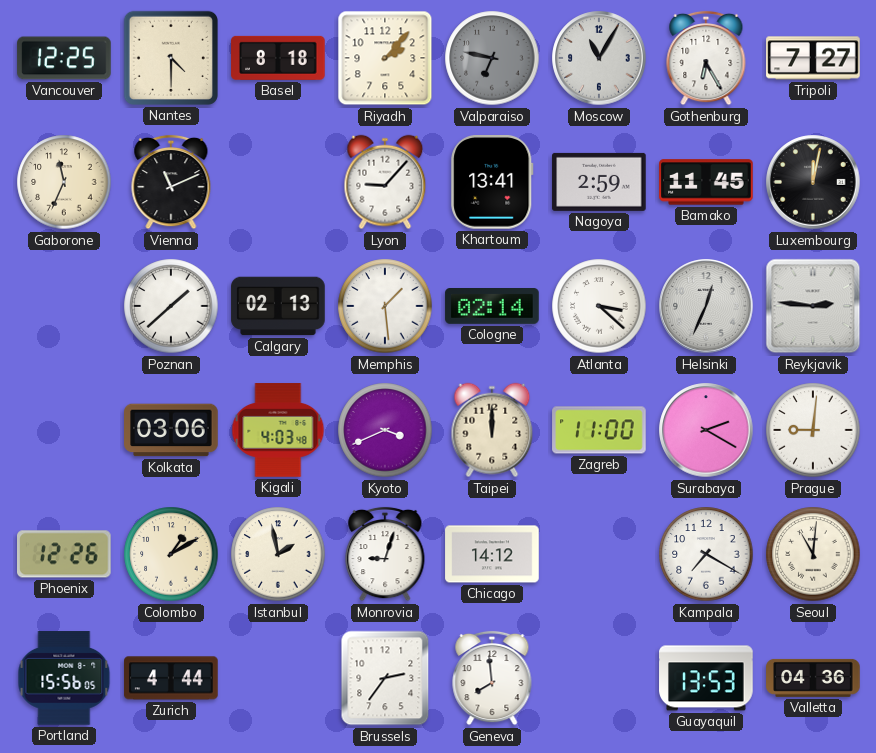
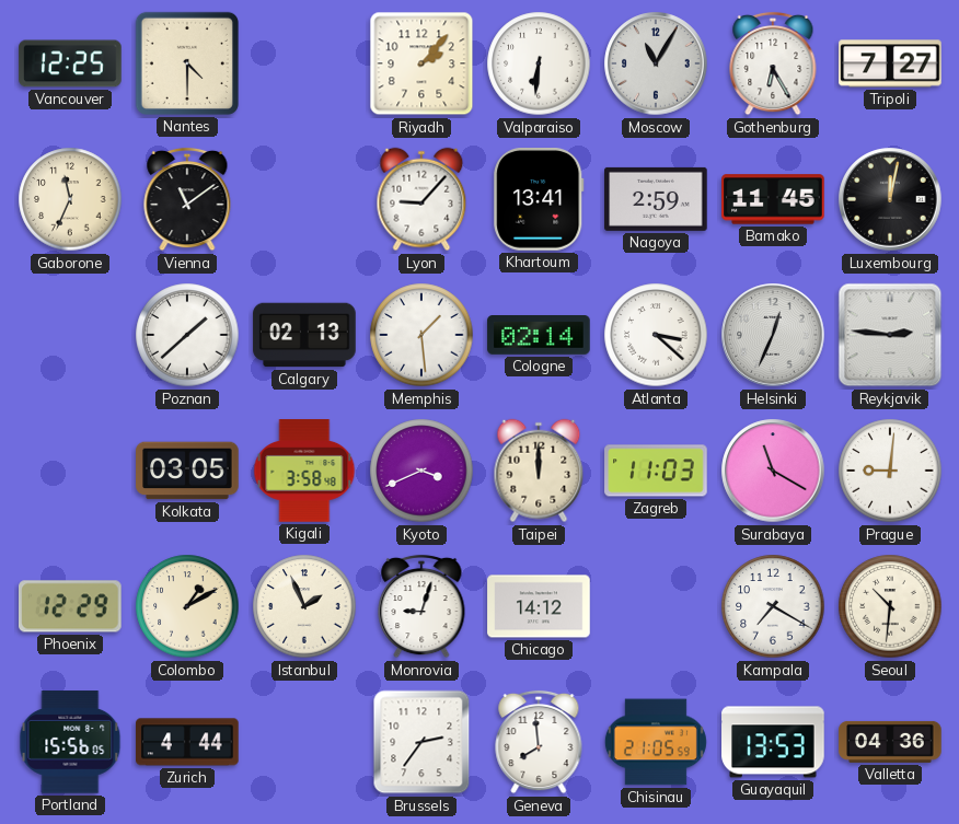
Basel: 8:18 -> none (278, 58)
Valparaiso: 6:47 -> 6:31 (539, 63)
Valparaiso dial: grey -> white (539, 63)
Vienna: 11:11 -> 11:09 (187, 199)
Kolkata: 03:06 -> 03:05 (187, 471)
Kigali: 4:03 -> 3:58 (304, 471)
Zagreb: 11:00 -> 11:03 (656, 471)
Surabaya: 2:20 -> 11:20 (773, 471)
Phoenix: 12:26 -> 12:29 (71, 606)
Istanbul: 1:58 -> 1:56 (304, 606)
Seoul: 11:01 -> 10:31 (890, 606)
Chisinau: none -> 21:05 (656, 742)
